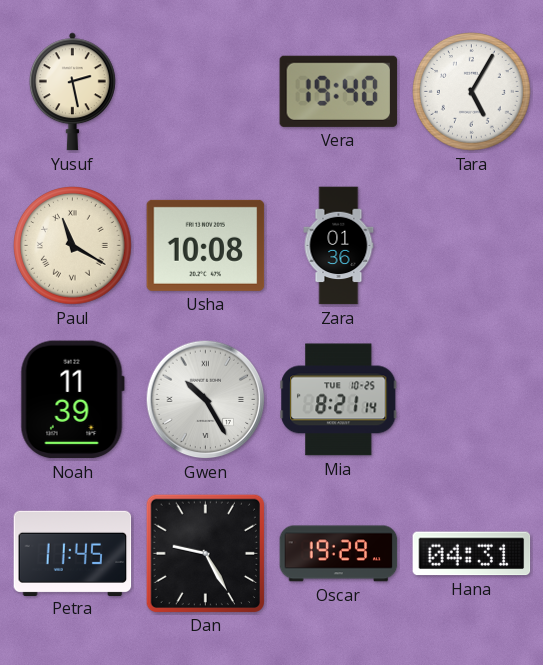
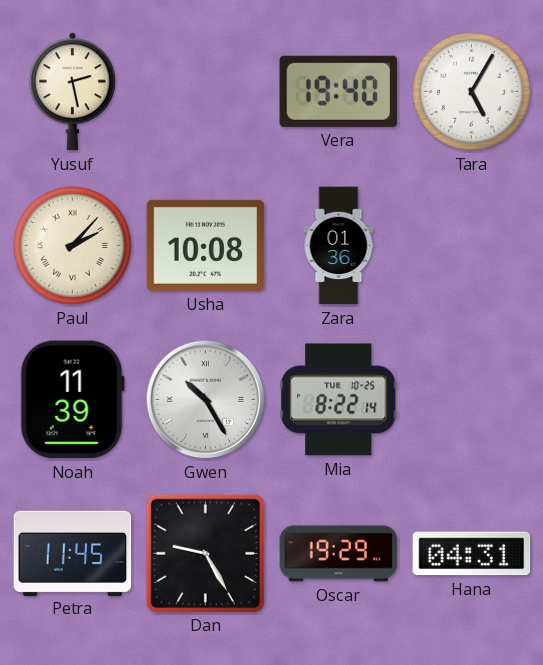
Paul: 11:20 -> 2:07 (73, 246)
Mia: 8:21 -> 8:22 (339, 400)
